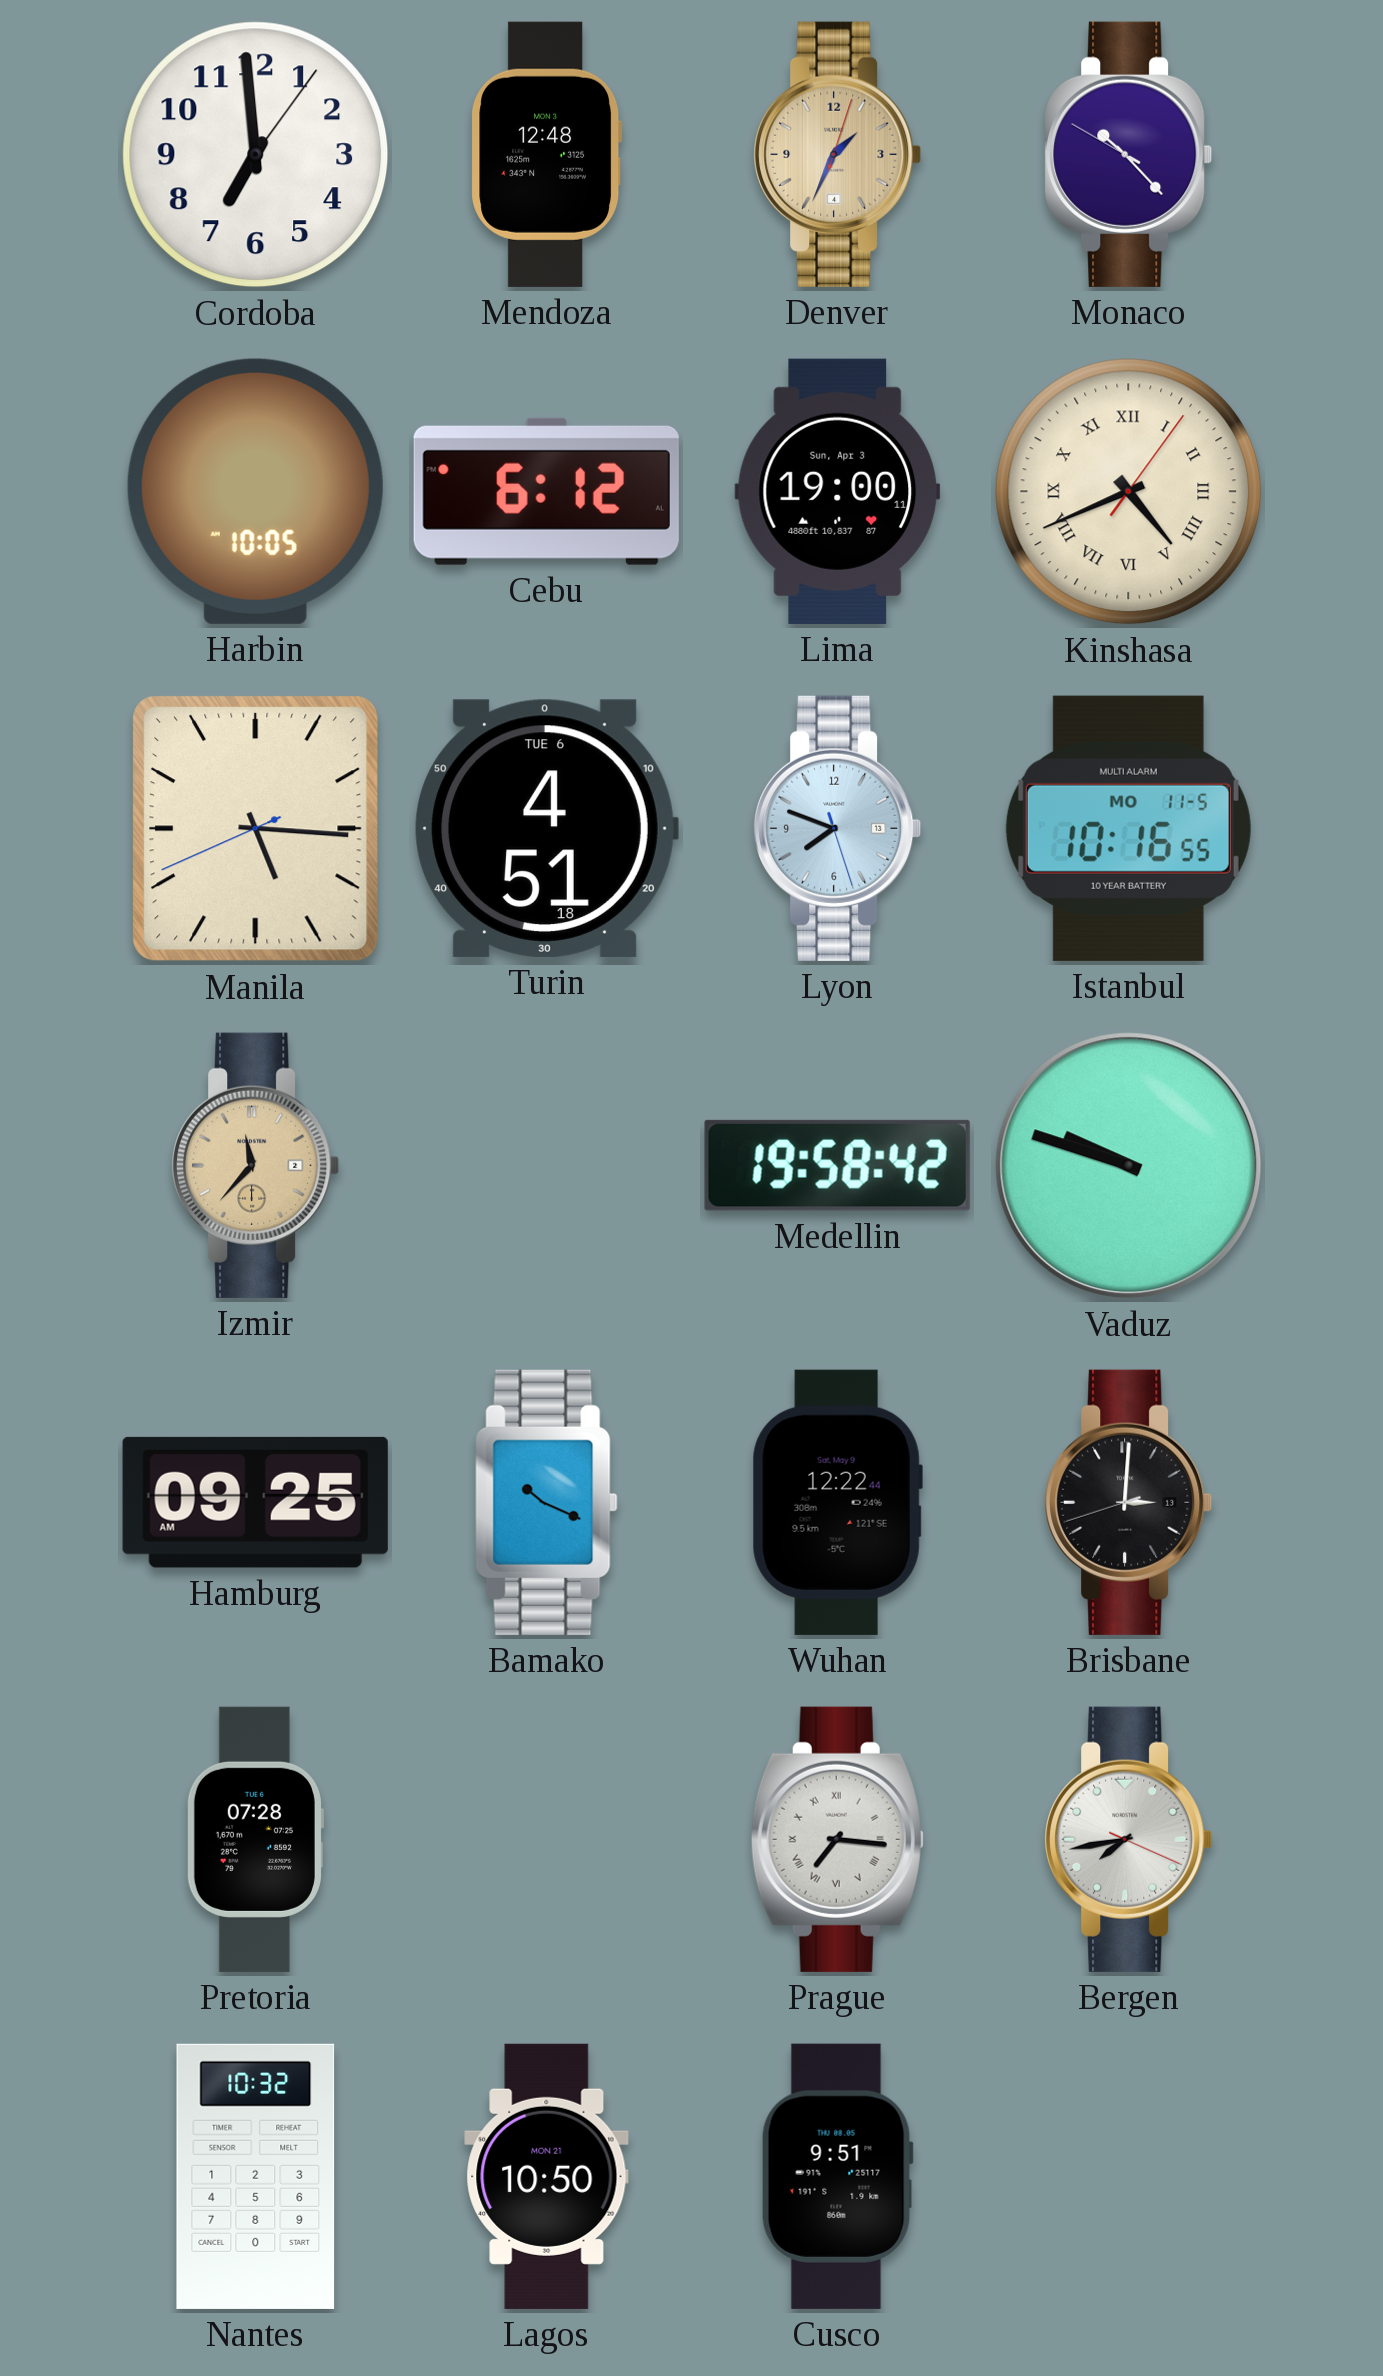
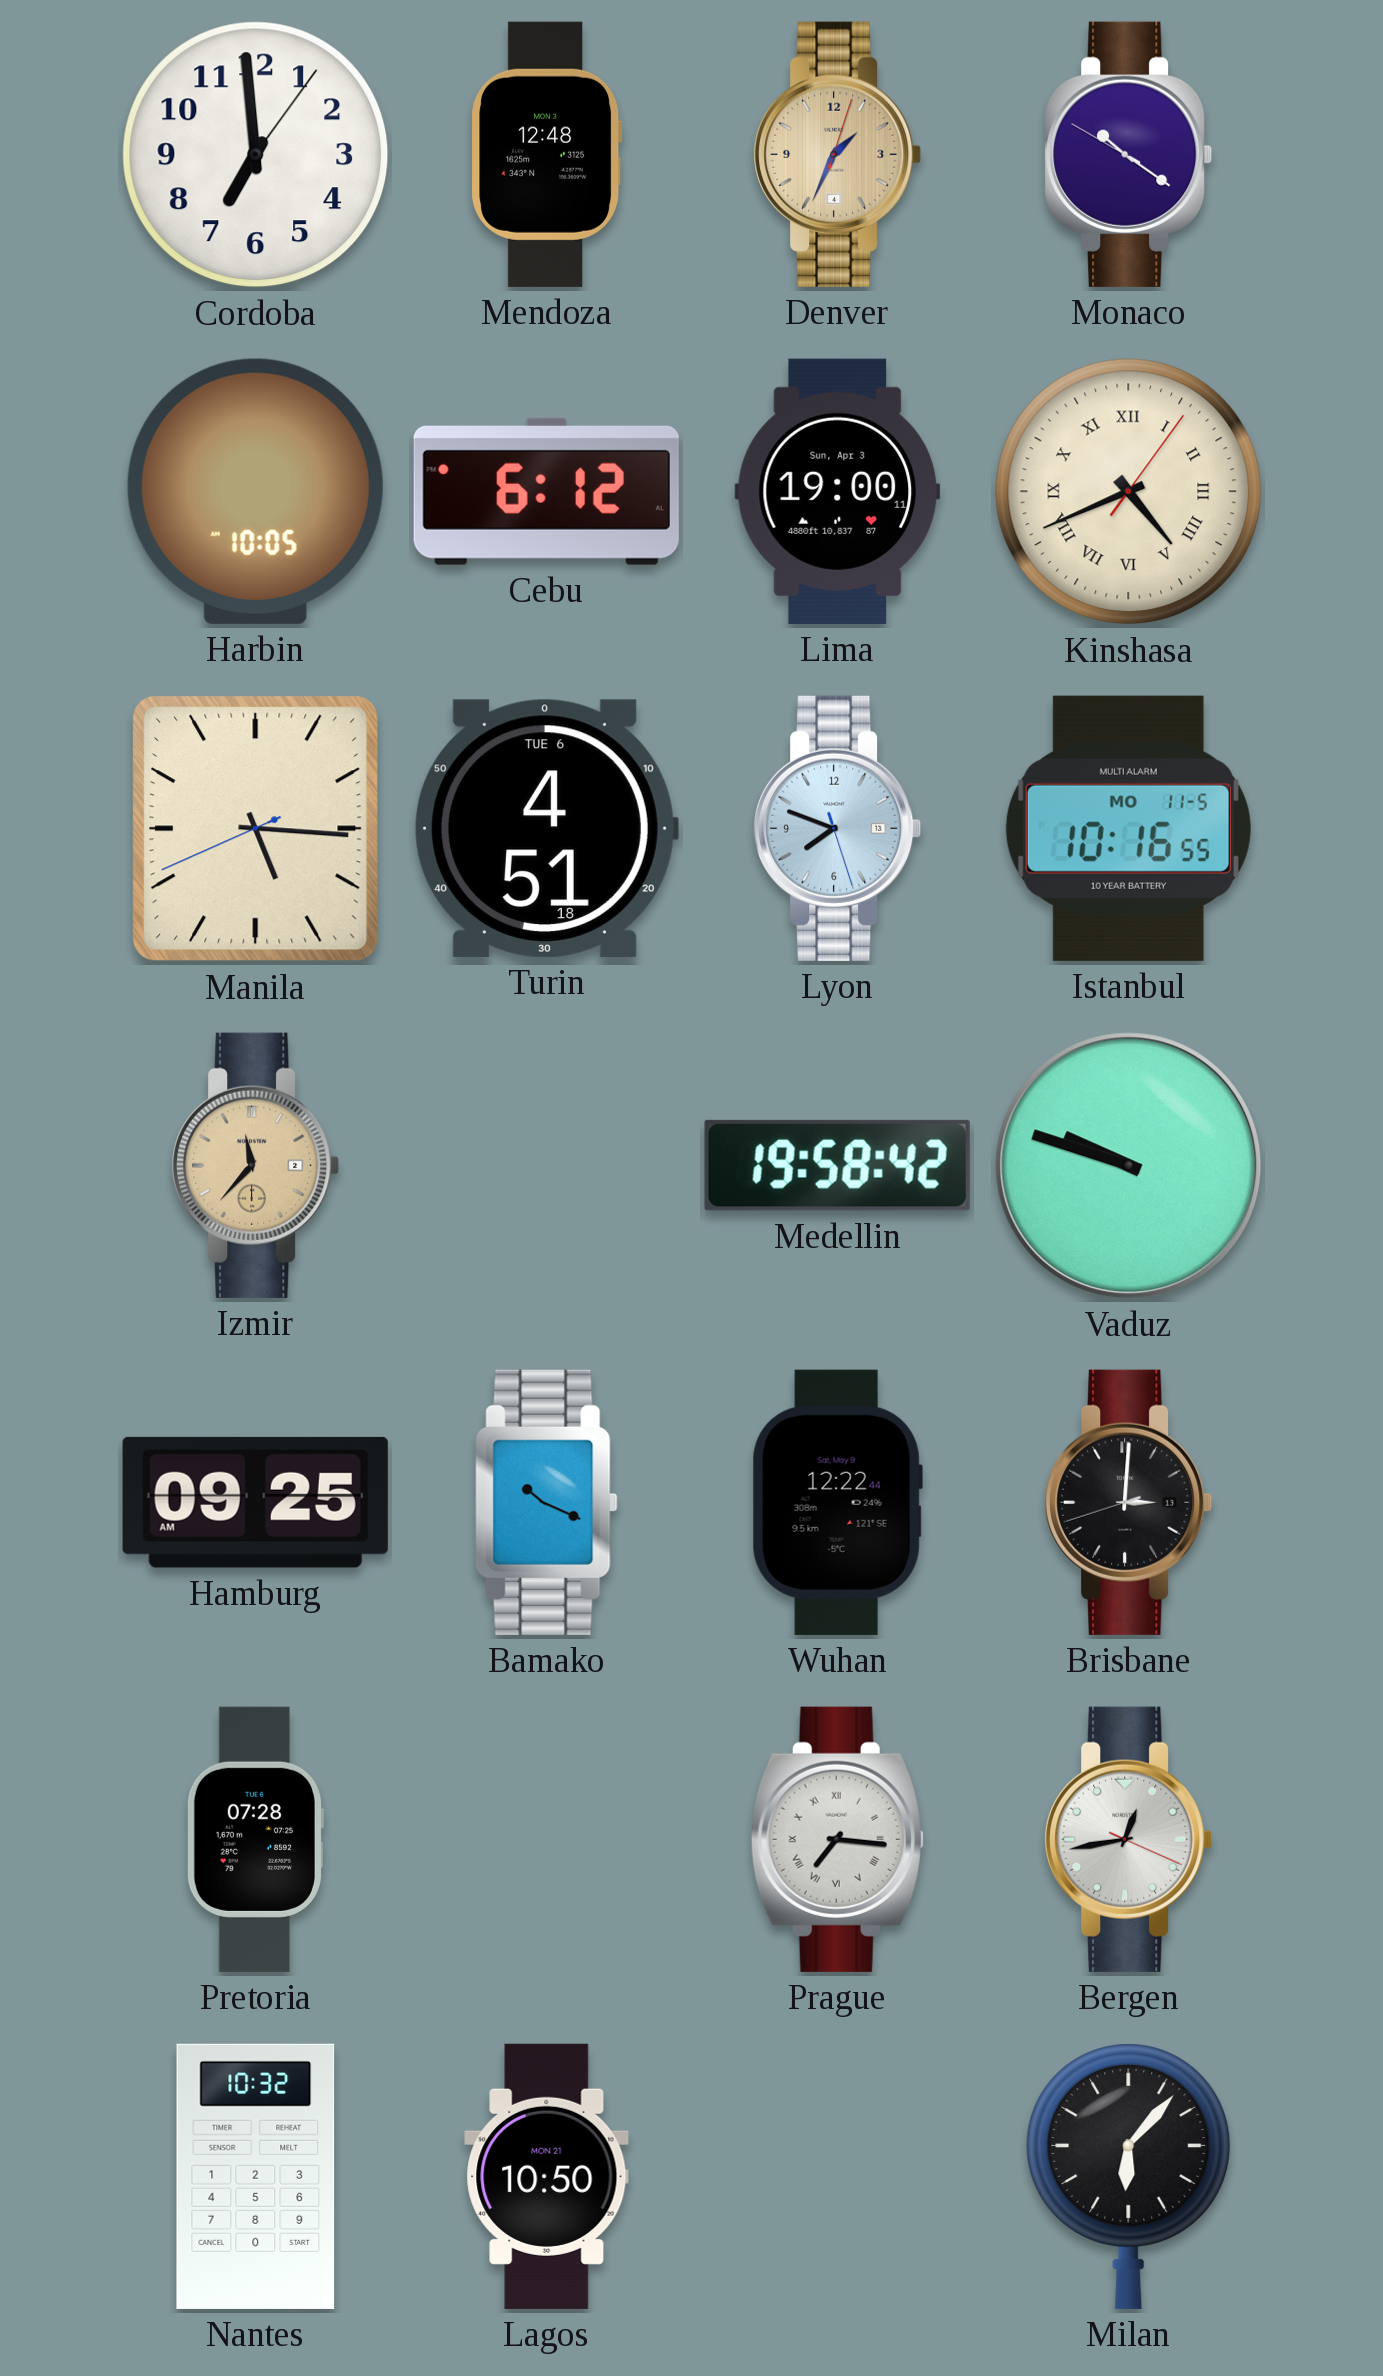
Monaco: 10:22 -> 10:20 (1129, 154)
Bergen: 7:43 -> 12:43 (1129, 1839)
Cusco: 9:51 -> none (837, 2176)
Milan: none -> 6:07 (1129, 2176)
